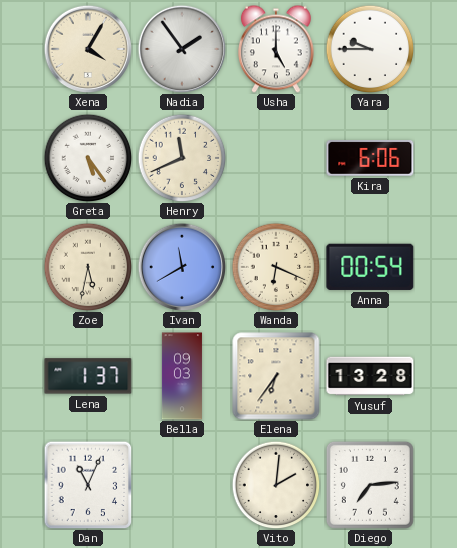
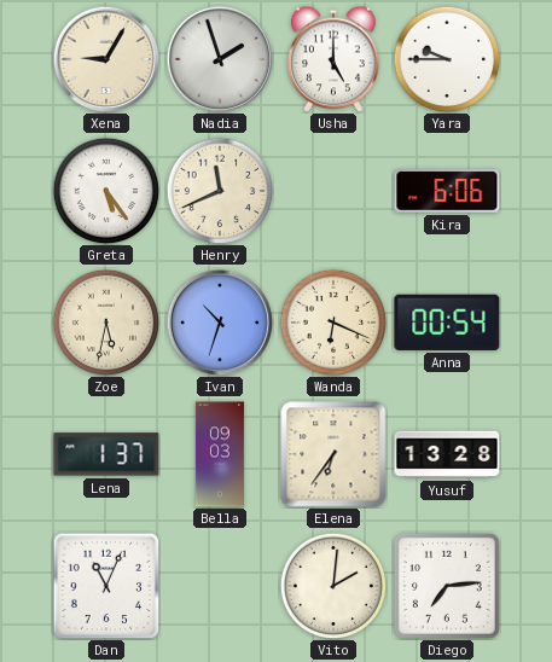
Xena: 4:05 -> 9:05 (106, 59)
Nadia: 1:54 -> 1:57 (220, 59)
Ivan: 11:40 -> 10:33 (220, 323)
